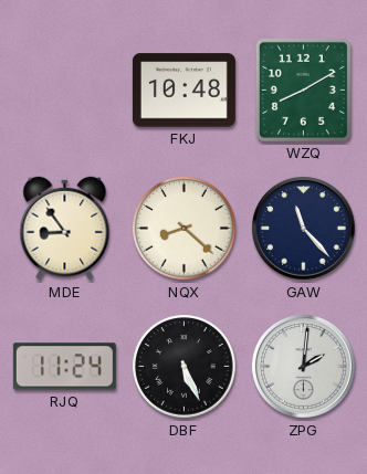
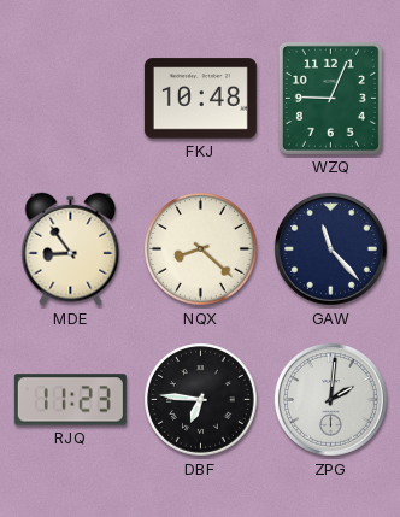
WZQ: 8:10 -> 9:04 (330, 98)
RJQ: 11:24 -> 11:23 (70, 400)
DBF: 5:26 -> 6:46 (201, 400)
